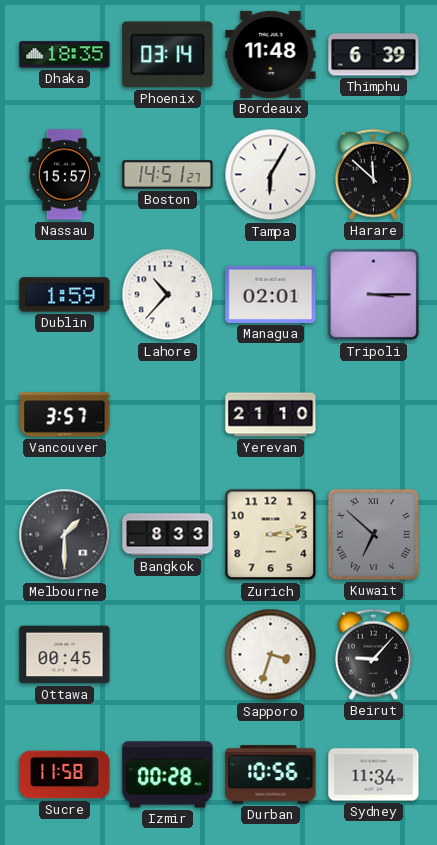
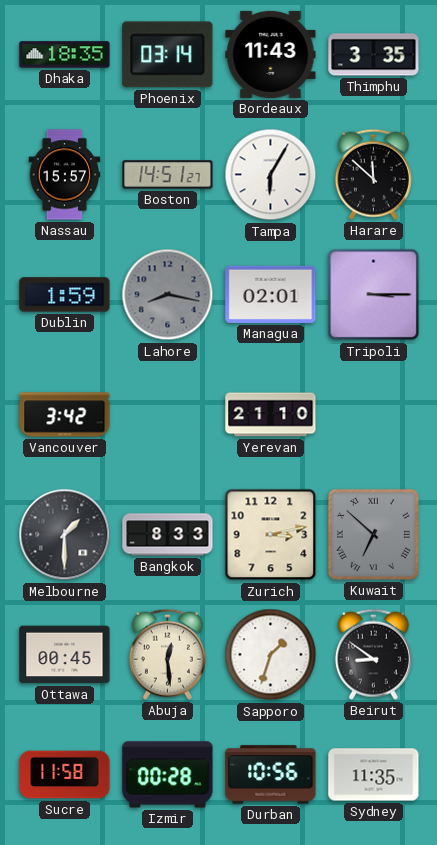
Bordeaux: 11:48 -> 11:43 (271, 54)
Thimphu: 6:39 -> 3:35 (374, 55)
Lahore: 10:37 -> 8:17 (168, 295)
Lahore dial: white -> grey (168, 295)
Vancouver: 3:57 -> 3:42 (65, 415)
Abuja: none -> 12:29 (167, 654)
Sapporo: 3:33 -> 1:33 (271, 655)
Beirut: 9:07 -> 8:51 (373, 654)
Sydney: 11:34 -> 11:35 (374, 775)
